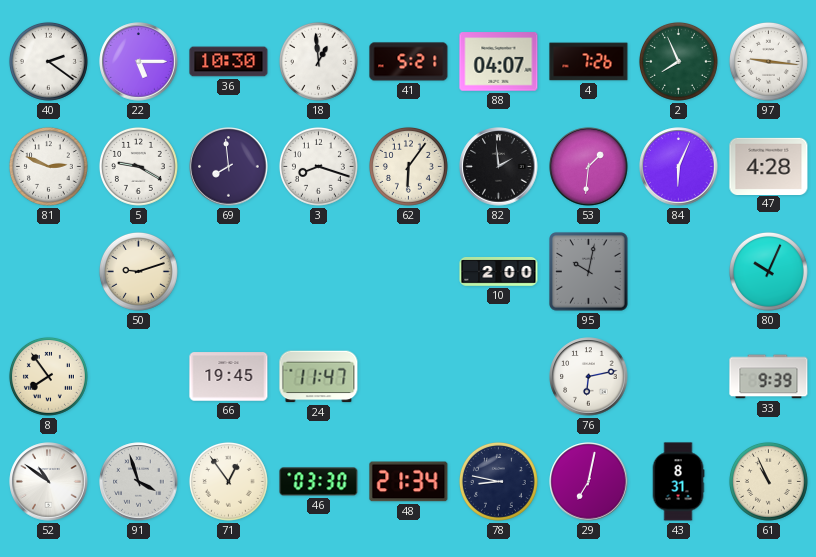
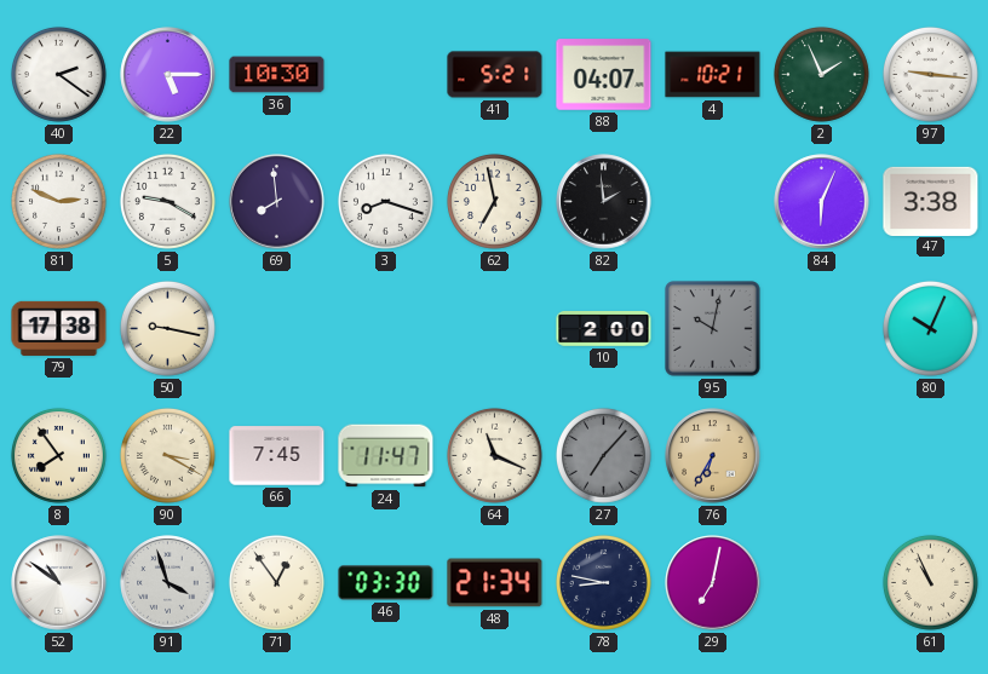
18: 12:59 -> none (318, 61)
4: 7:26 -> 10:21 (713, 75)
2: 7:56 -> 1:56 (821, 74)
62: 6:06 -> 6:58 (494, 201)
53: 1:31 -> none (589, 167)
47: 4:28 -> 3:38 (931, 201)
79: none -> 17:38 (59, 328)
50: 9:12 -> 9:17 (167, 328)
90: none -> 3:20 (167, 455)
66: 19:45 -> 7:45 (277, 456)
64: none -> 11:19 (494, 455)
27: none -> 7:07 (603, 455)
76: 6:13 -> 6:35 (713, 456)
76 dial: white -> champagne (713, 456)
33: 9:39 -> none (769, 377)
43: 8:31 -> none (678, 482)
